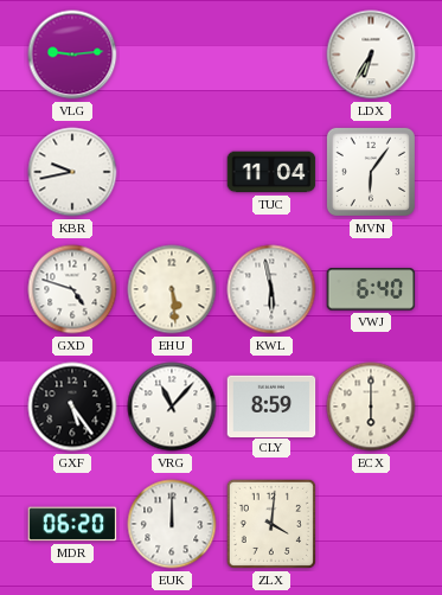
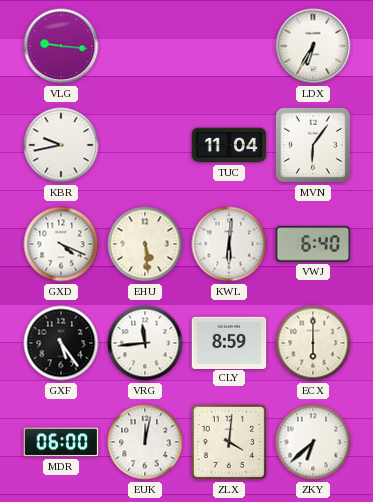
VLG: 9:14 -> 9:16 (61, 46)
GXD: 4:48 -> 4:19 (61, 244)
KWL: 5:58 -> 6:01 (229, 244)
VRG: 11:07 -> 11:44 (145, 343)
MDR: 06:20 -> 06:00 (61, 442)
EUK: 12:00 -> 12:02 (145, 442)
ZKY: none -> 6:38 (313, 442)
